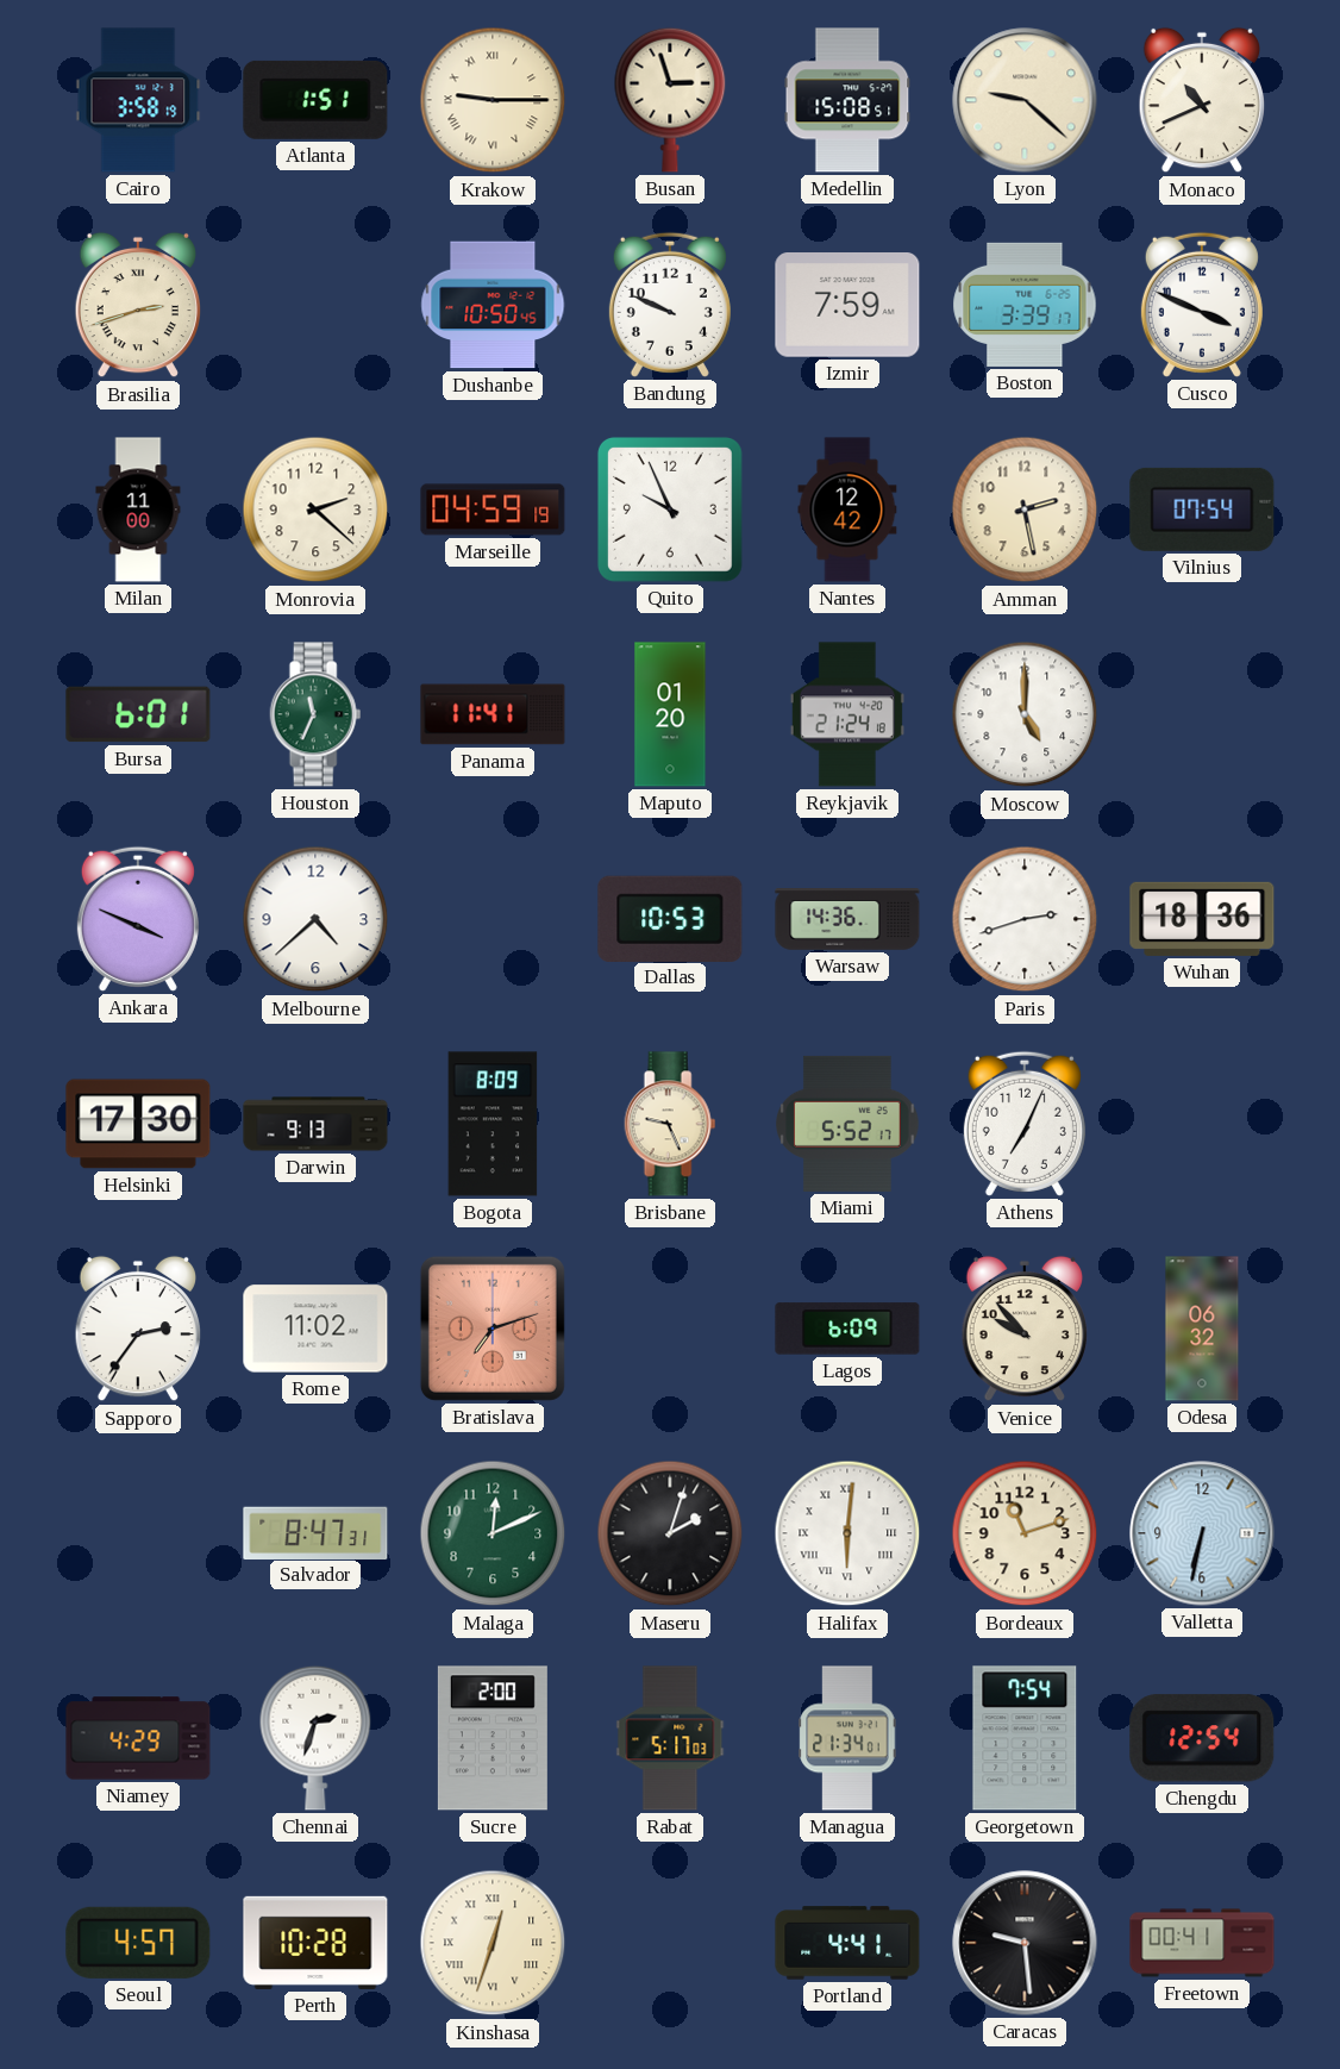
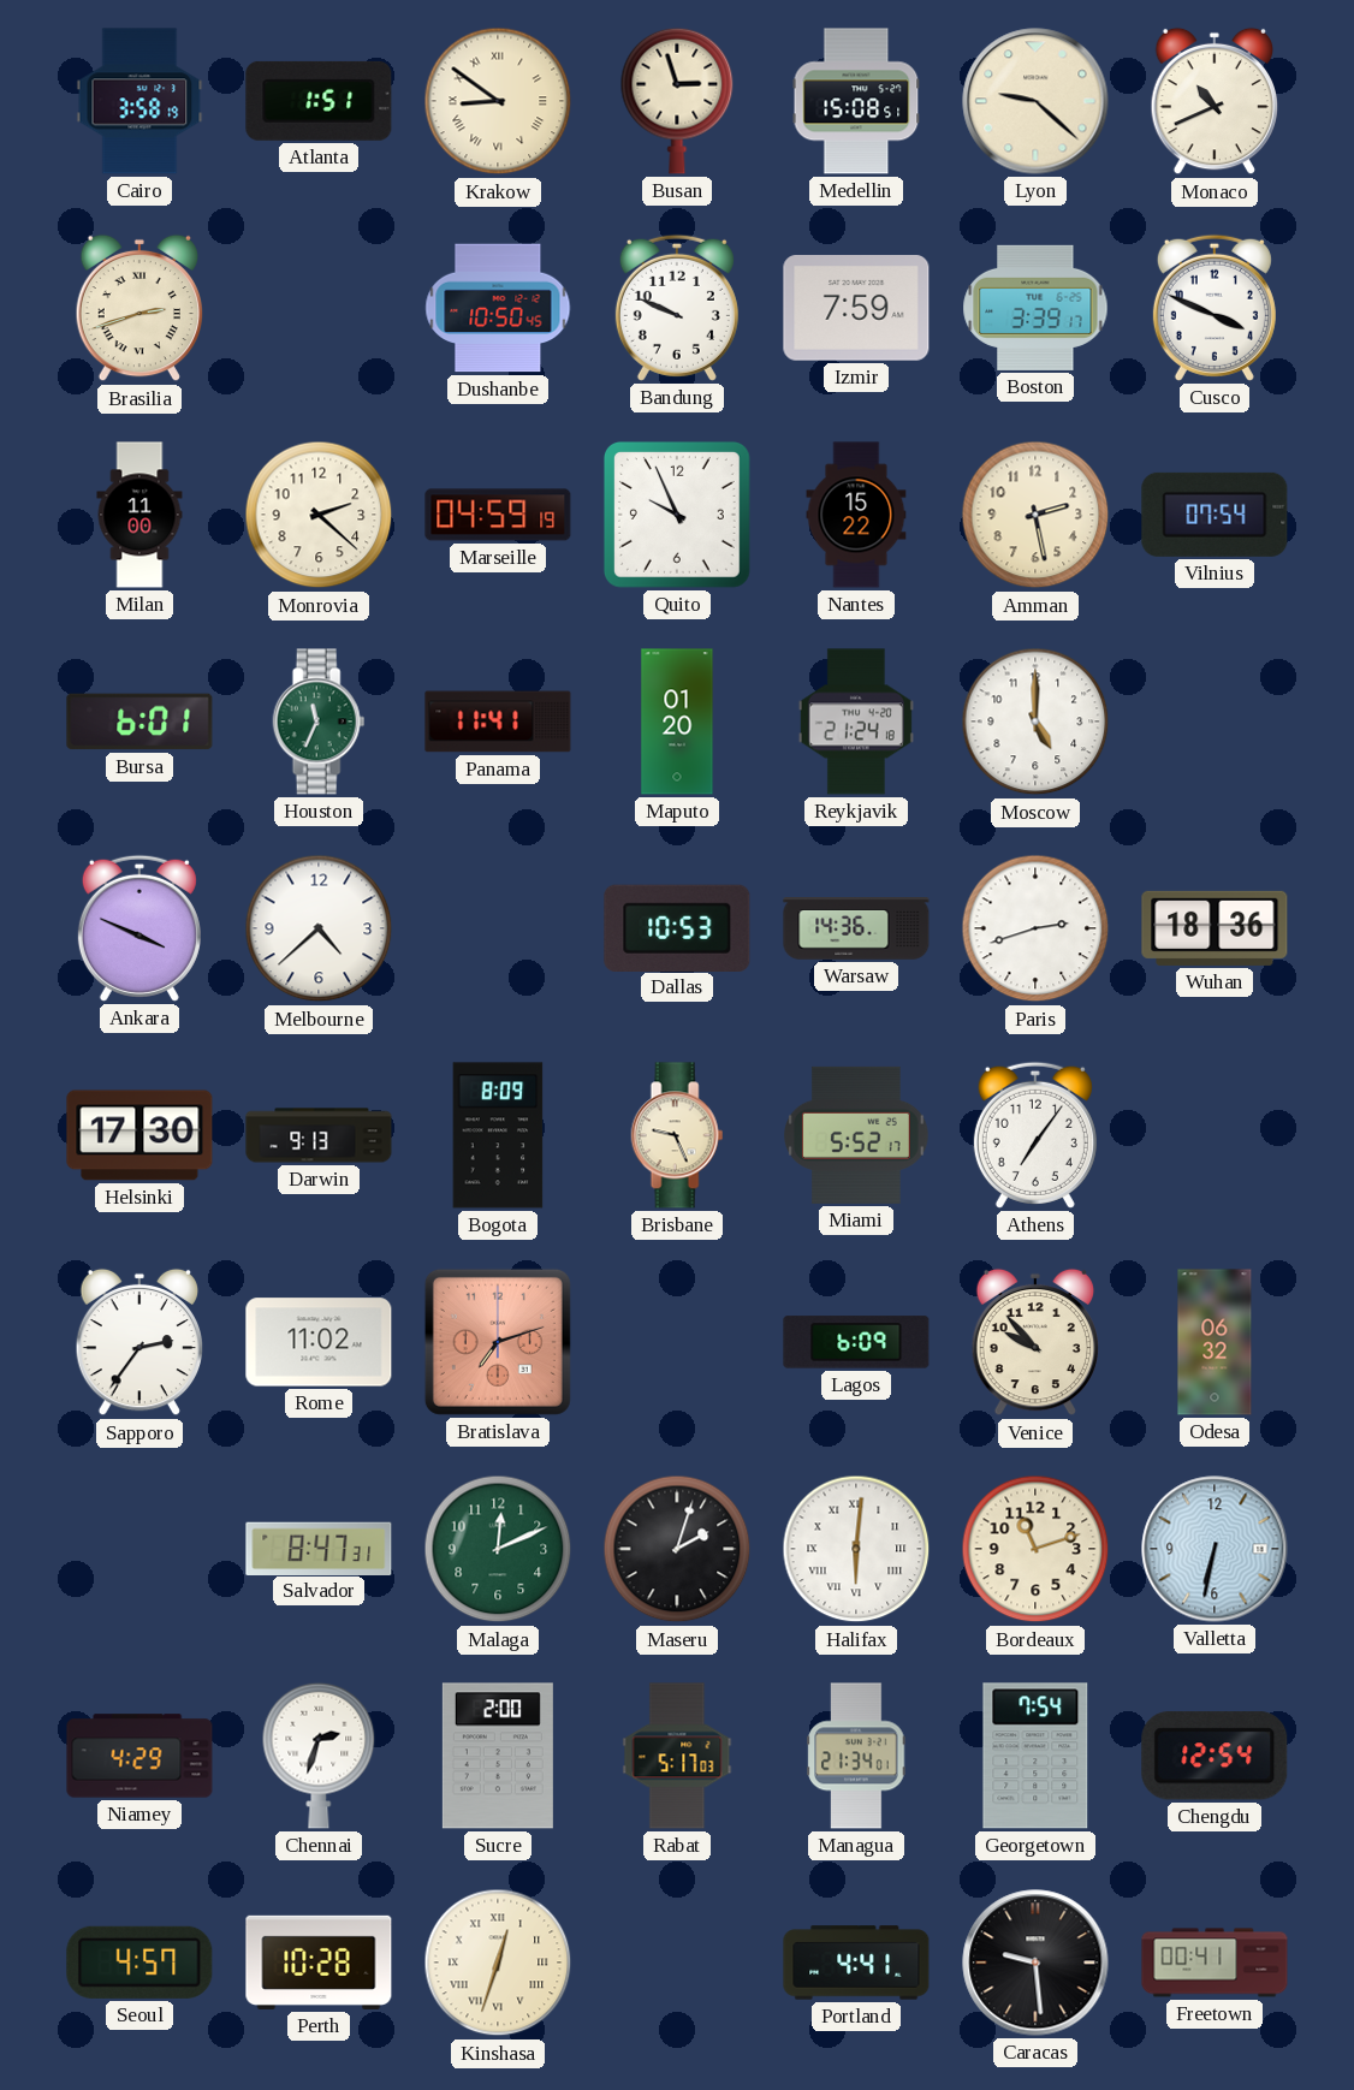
Krakow: 9:15 -> 8:51 (498, 101)
Nantes: 12:42 -> 15:22 (856, 515)
Athens: 7:04 -> 7:06 (1035, 1135)
